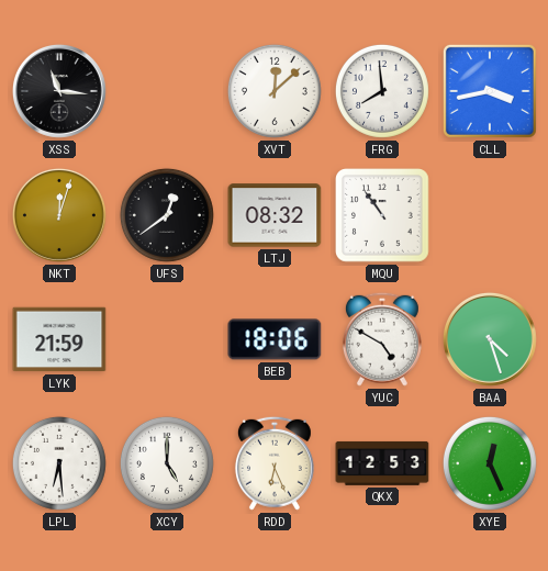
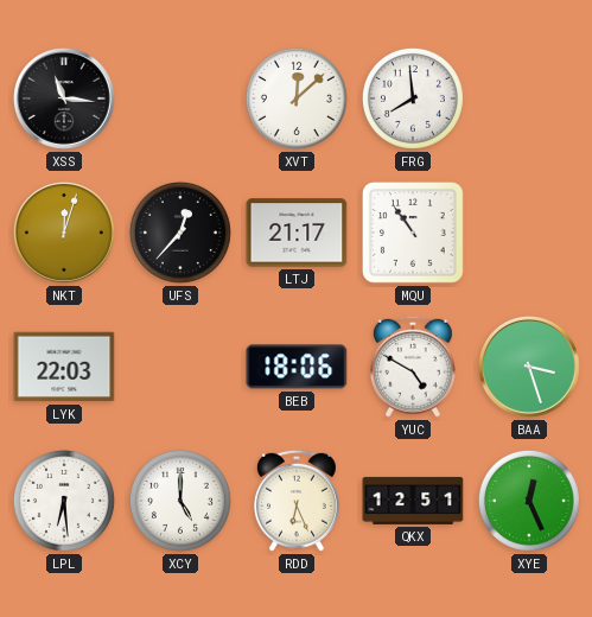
CLL: 3:43 -> none (490, 91)
UFS: 12:39 -> 12:37 (180, 233)
LTJ: 08:32 -> 21:17 (297, 233)
LYK: 21:59 -> 22:03 (64, 367)
BAA: 4:27 -> 3:27 (529, 367)
QKX: 12:53 -> 12:51 (413, 501)
